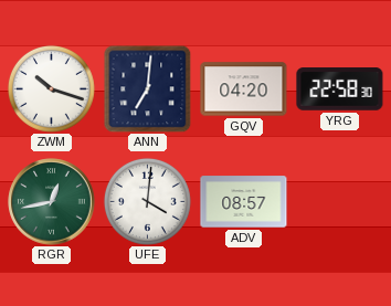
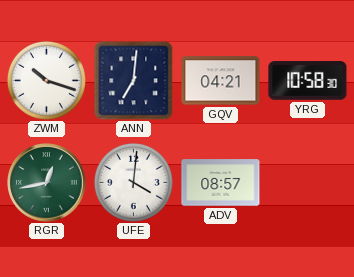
GQV: 04:20 -> 04:21 (221, 81)
YRG: 22:58 -> 10:58 (308, 81)
